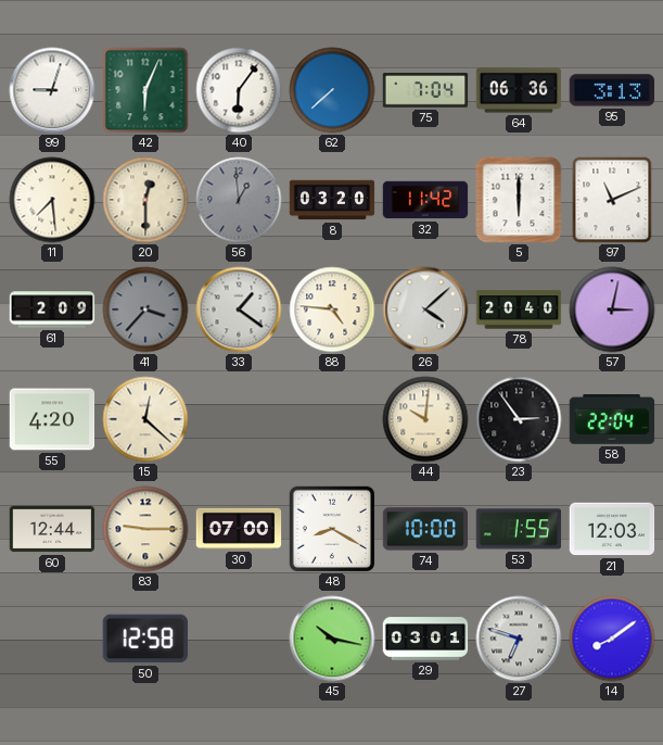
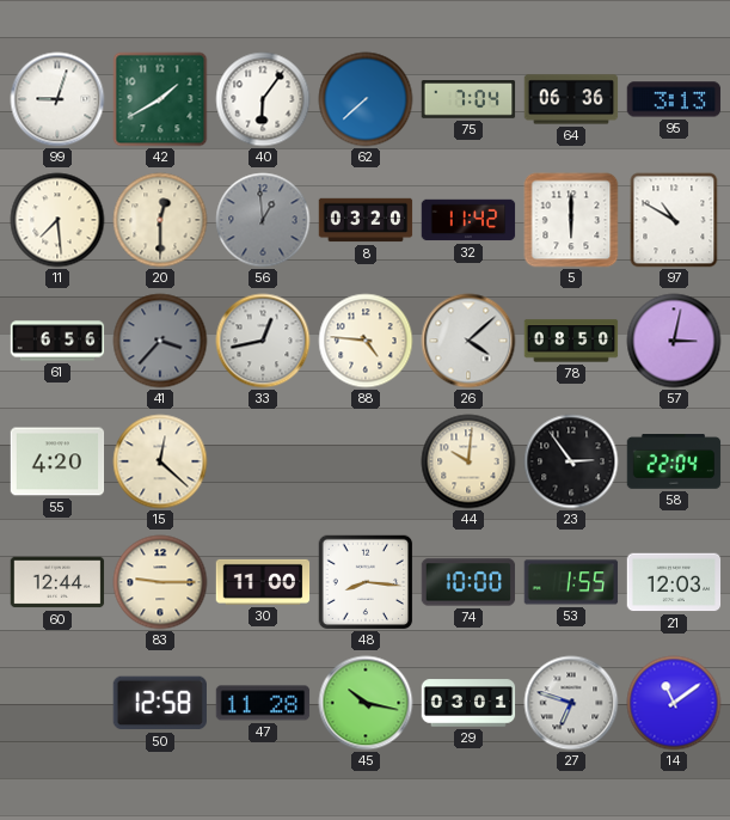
42: 6:04 -> 1:40 (160, 99)
97: 11:11 -> 10:50 (674, 220)
61: 2:09 -> 6:56 (57, 341)
33: 1:21 -> 12:43 (263, 341)
78: 20:40 -> 08:50 (571, 341)
30: 07:00 -> 11:00 (263, 582)
48: 8:20 -> 8:16 (366, 582)
47: none -> 11:28 (263, 703)
14: 8:09 -> 11:09 (674, 703)
